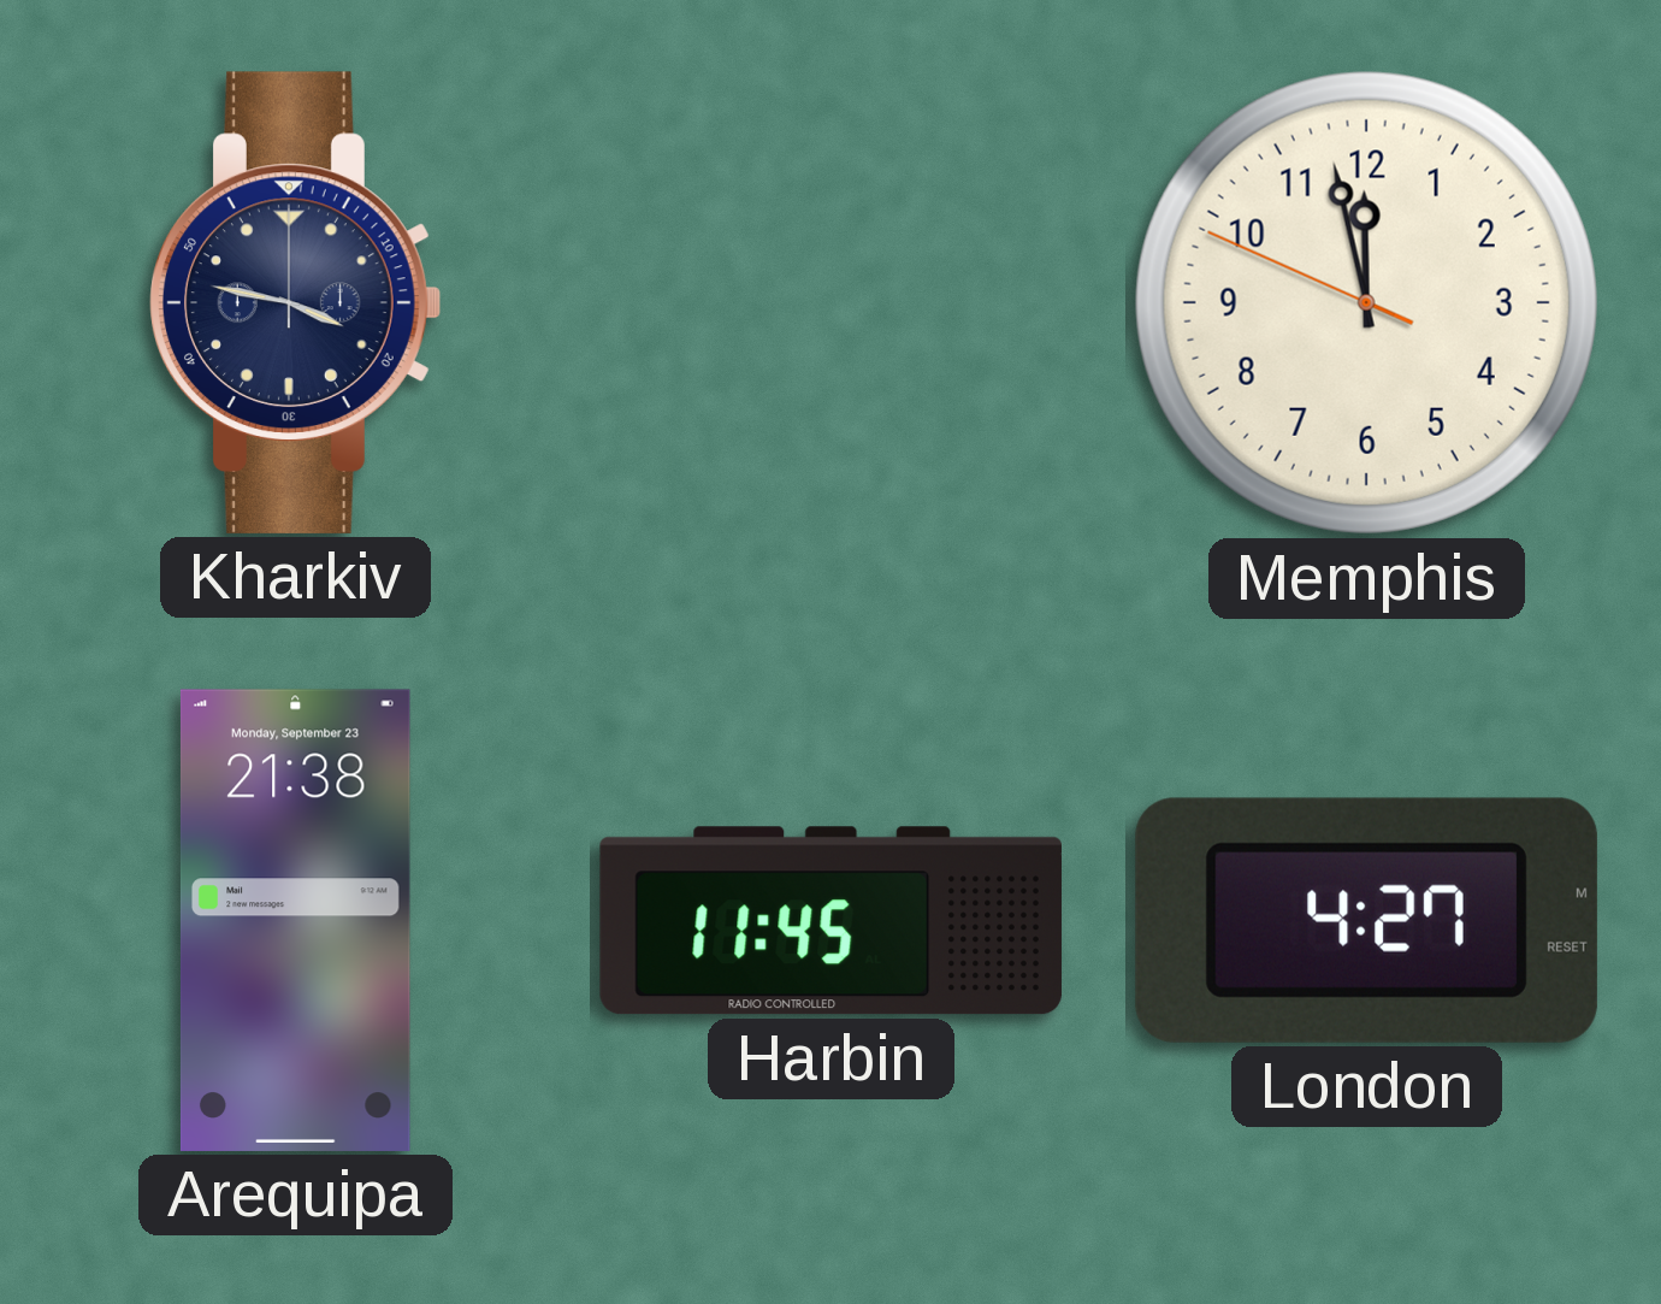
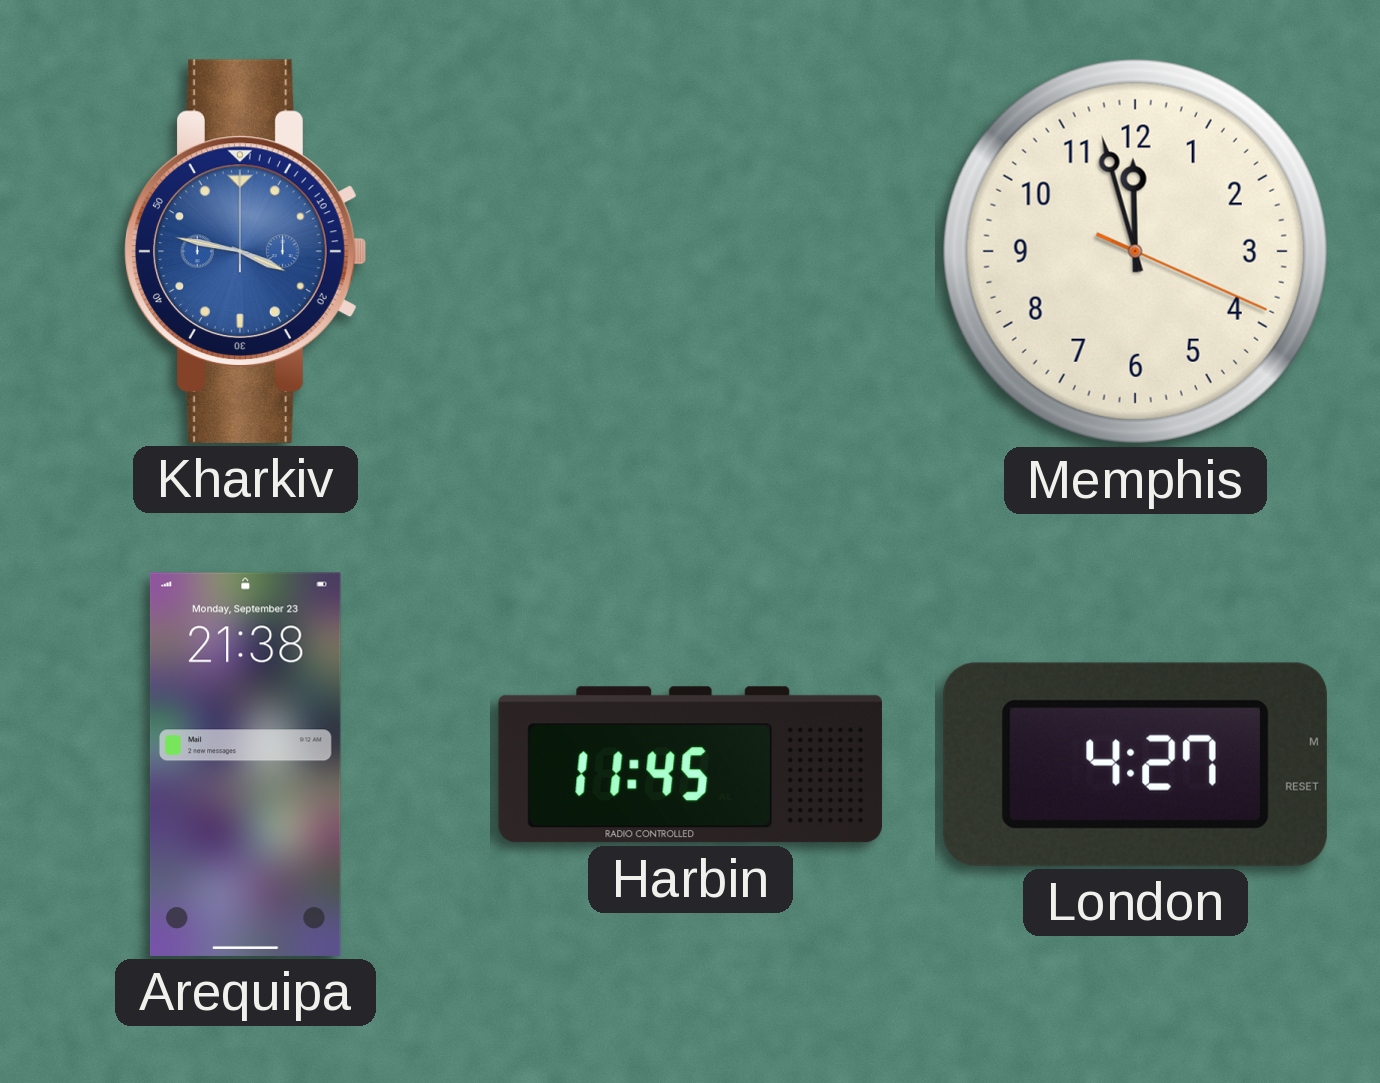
Kharkiv dial: navy -> blue (245, 251)
Memphis: 11:57:49 -> 11:57:19 (1135, 251)
